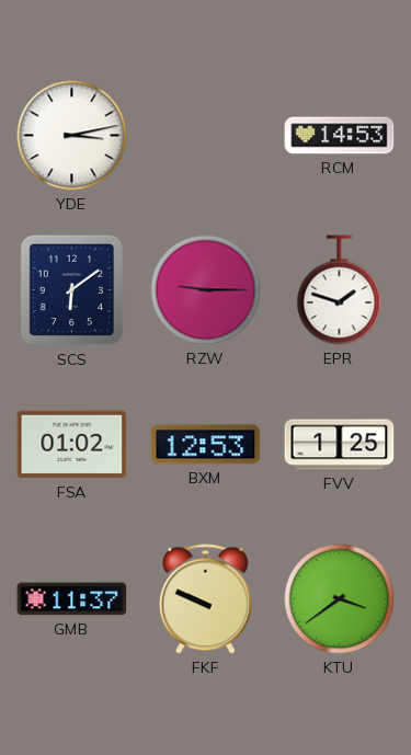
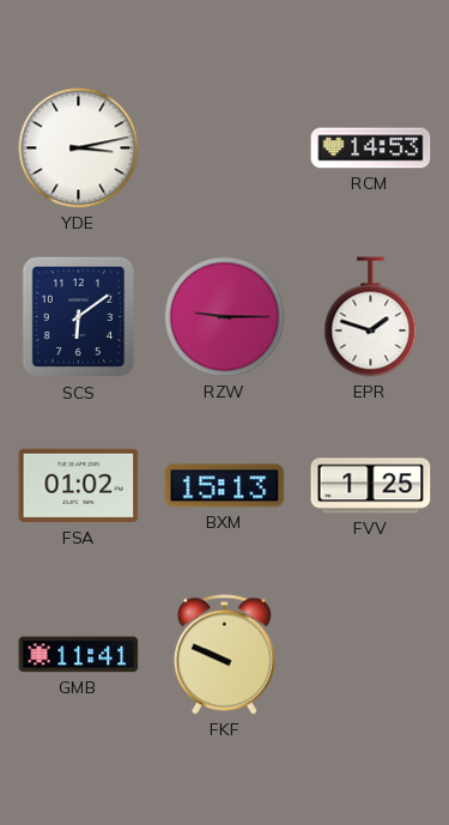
BXM: 12:53 -> 15:13 (225, 486)
GMB: 11:37 -> 11:41 (79, 655)
KTU: 3:39 -> none (340, 599)
